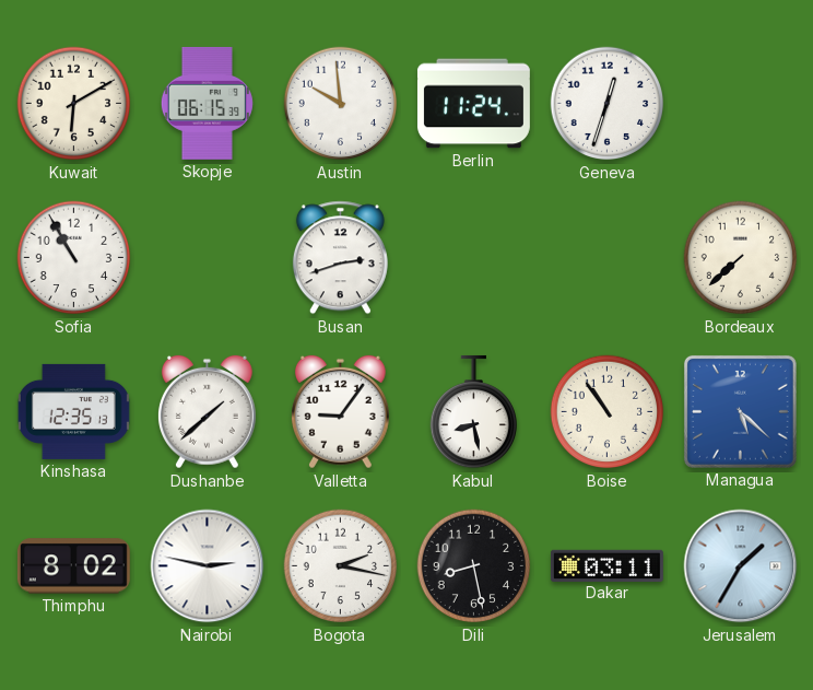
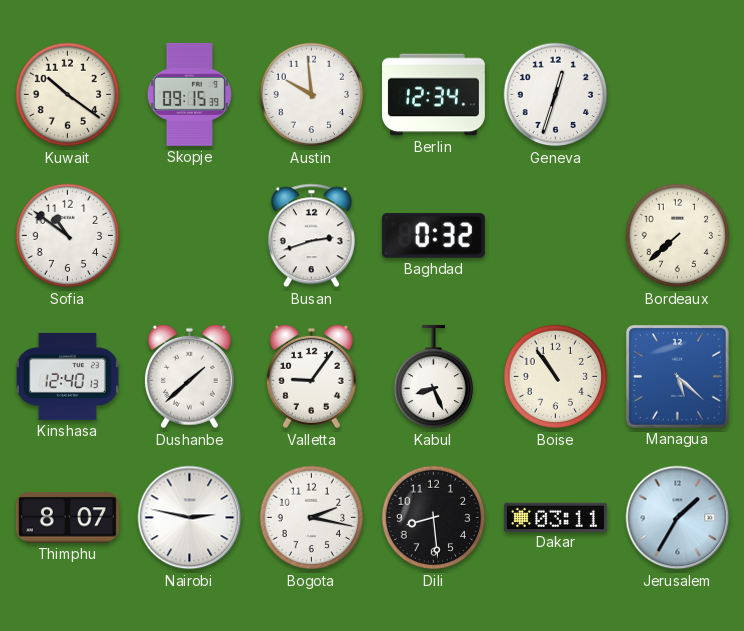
Kuwait: 6:10 -> 10:21 (68, 95)
Skopje: 06:15 -> 09:15 (189, 94)
Berlin: 11:24 -> 12:34 (433, 95)
Sofia: 10:55 -> 10:51 (68, 236)
Baghdad: none -> 0:32 (433, 236)
Kinshasa: 12:35 -> 12:40 (67, 376)
Kabul: 8:28 -> 8:26 (433, 377)
Thimphu: 8:02 -> 8:07 (67, 518)
Dili: 8:28 -> 8:29 (434, 518)
